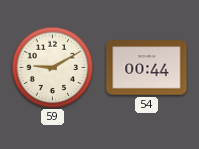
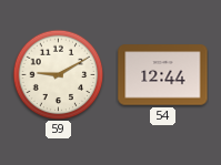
54: 00:44 -> 12:44 (163, 75)
